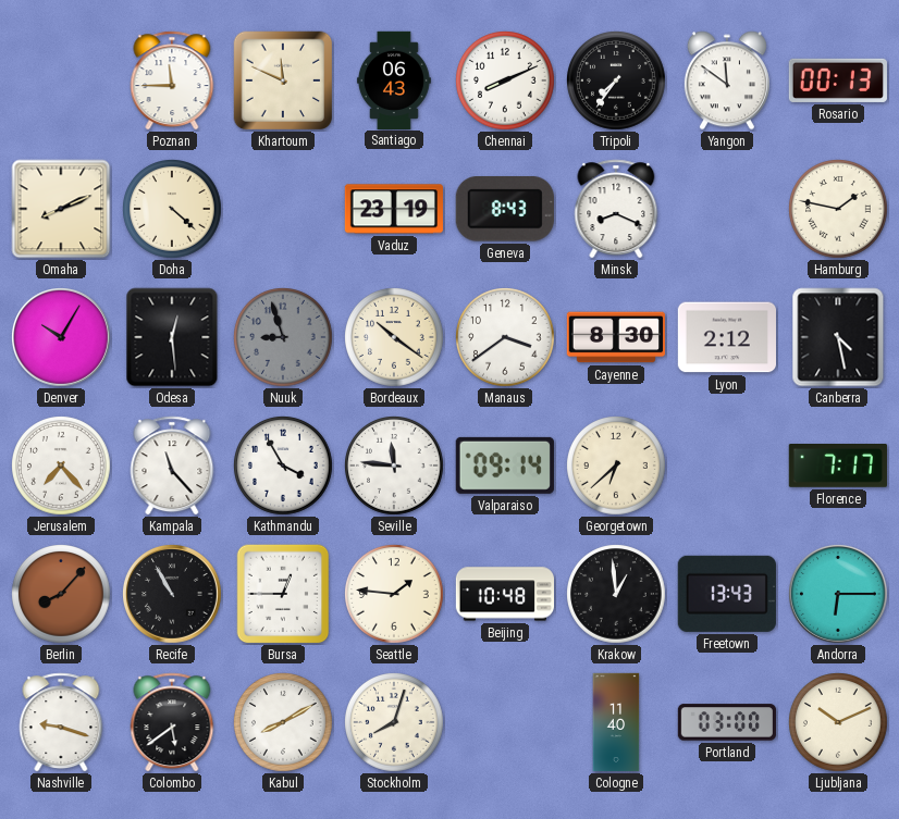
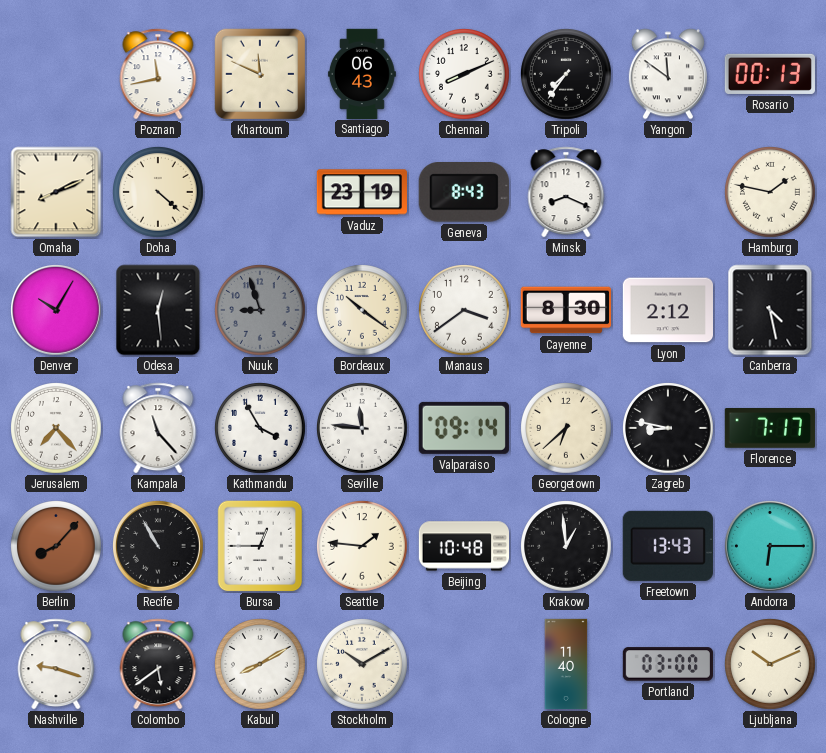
Poznan: 11:45 -> 11:43 (158, 74)
Zagreb: none -> 8:47 (669, 429)
Stockholm: 8:03 -> 10:10 (363, 665)
